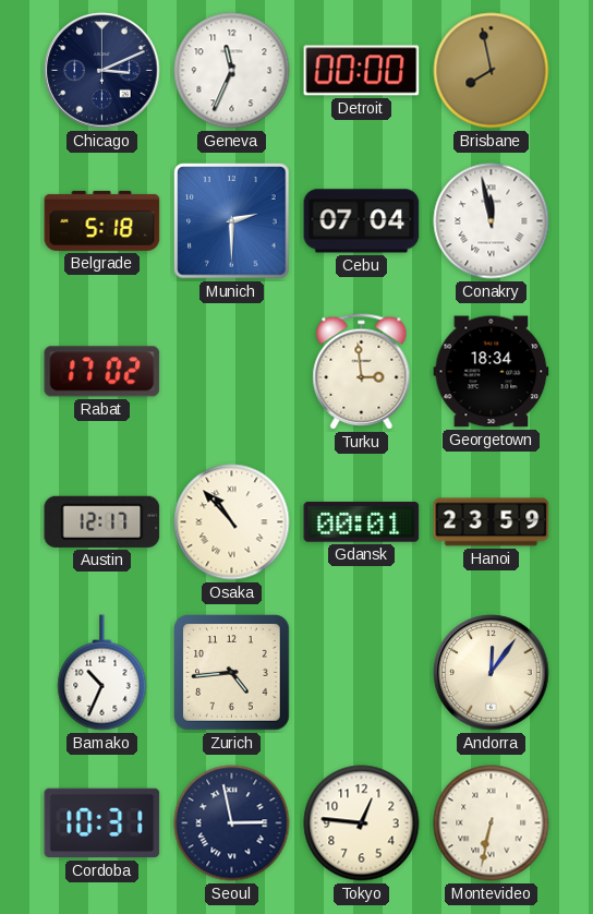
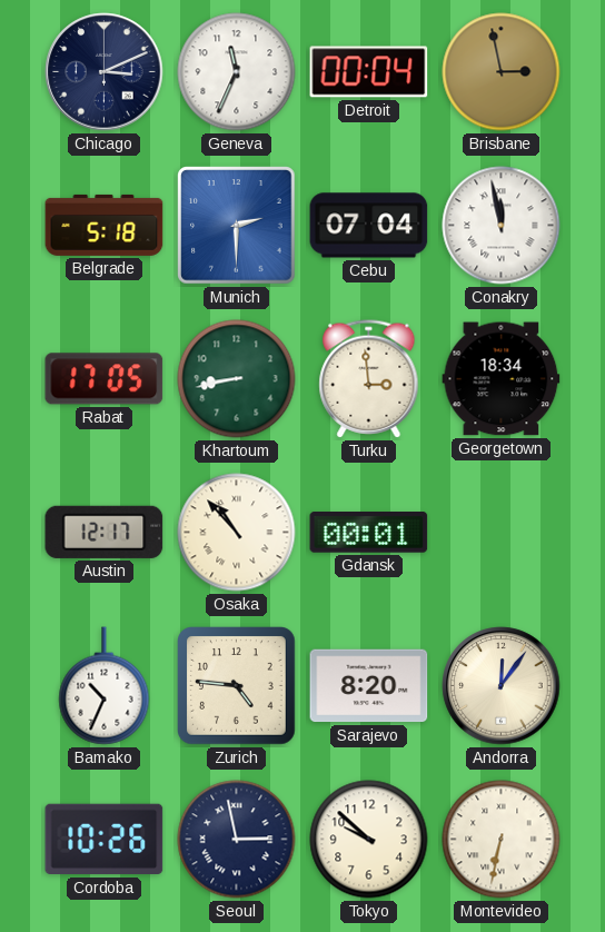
Detroit: 00:00 -> 00:04 (369, 72)
Brisbane: 7:58 -> 2:58 (502, 72)
Rabat: 17:02 -> 17:05 (105, 379)
Khartoum: none -> 8:43 (237, 379)
Hanoi: 23:59 -> none (492, 522)
Zurich: 4:44 -> 4:46 (237, 686)
Sarajevo: none -> 8:20 (369, 686)
Cordoba: 10:31 -> 10:26 (105, 840)
Tokyo: 12:46 -> 9:52 (369, 840)
